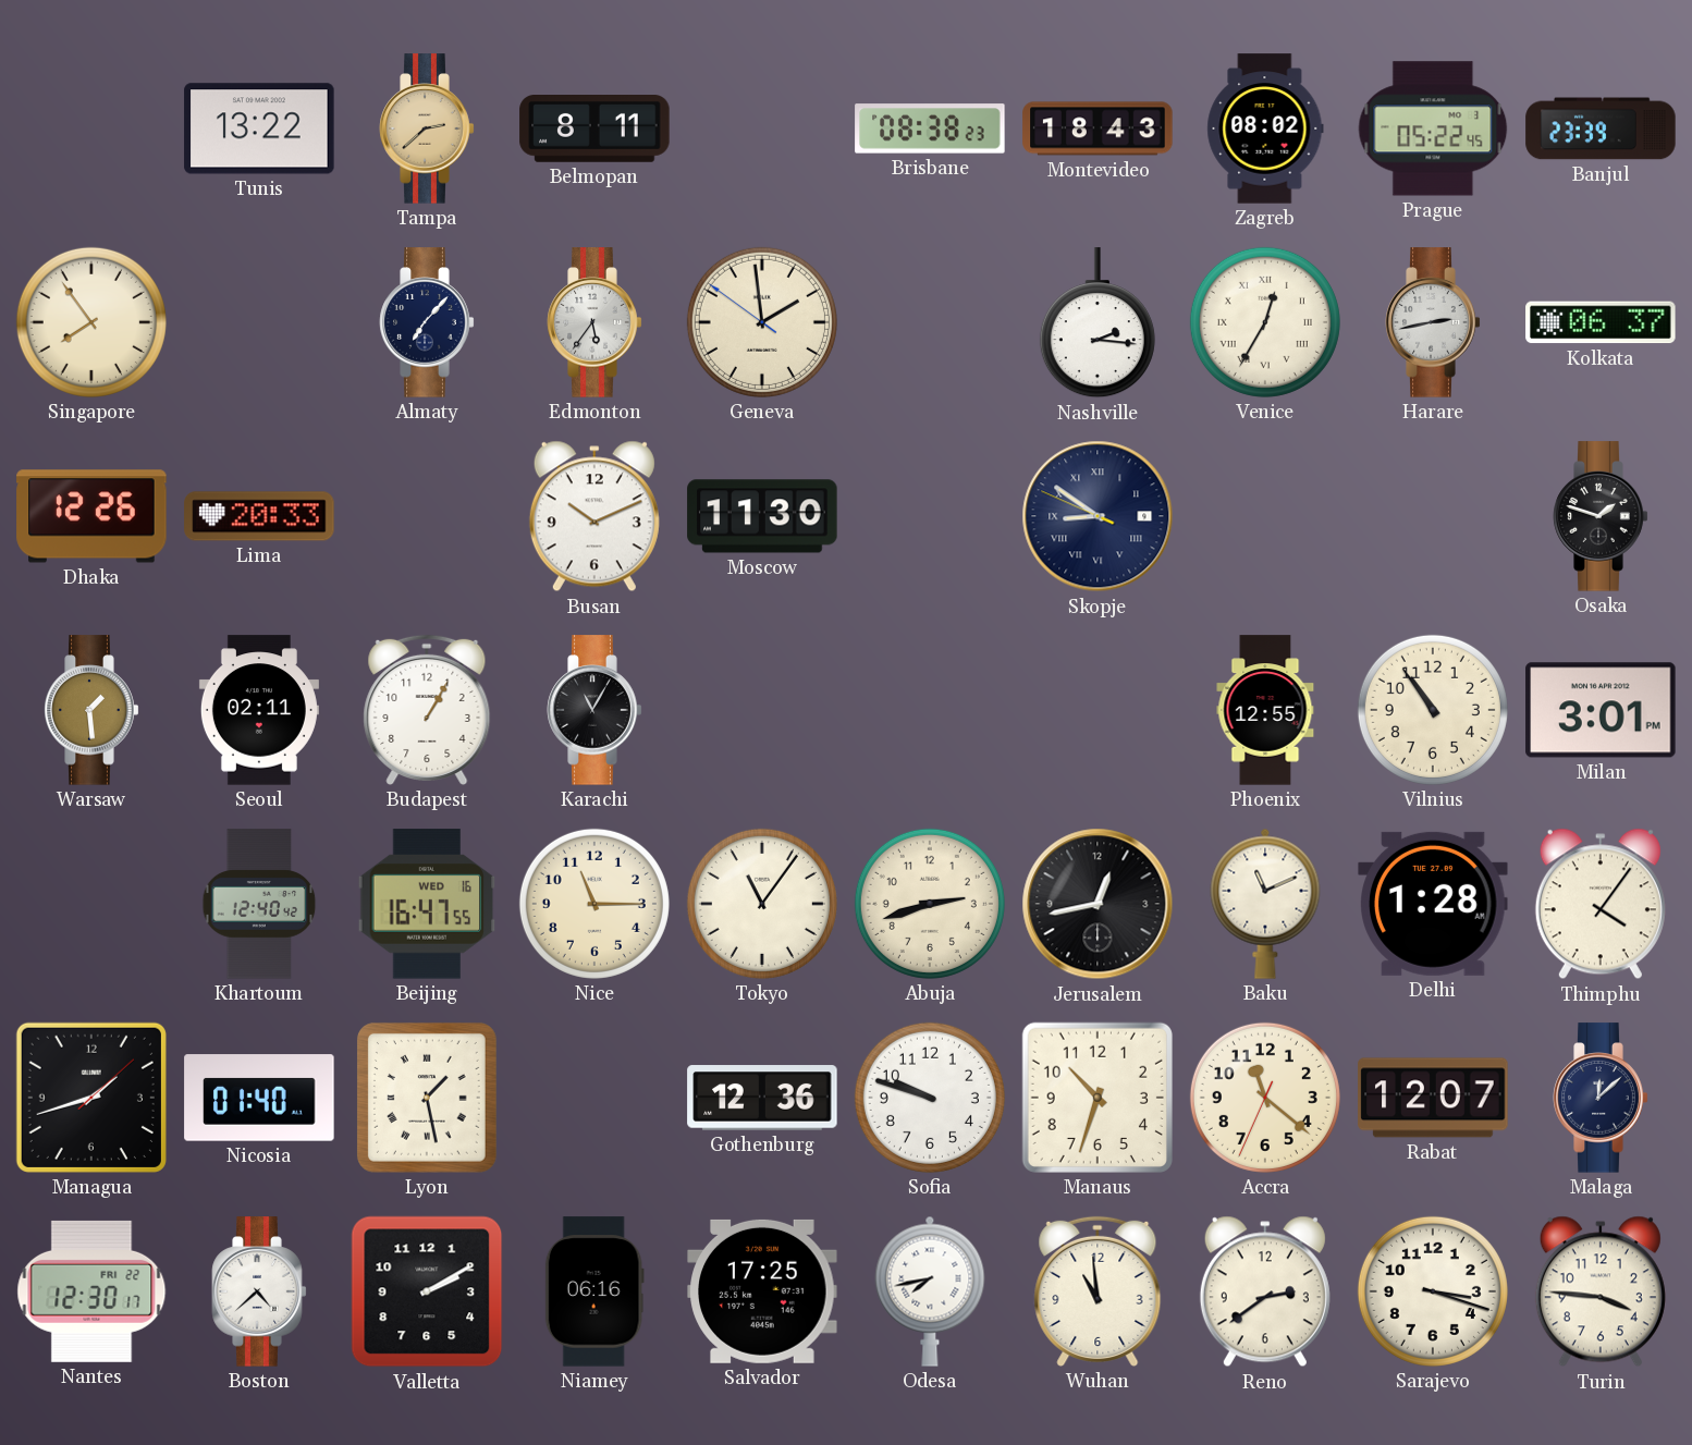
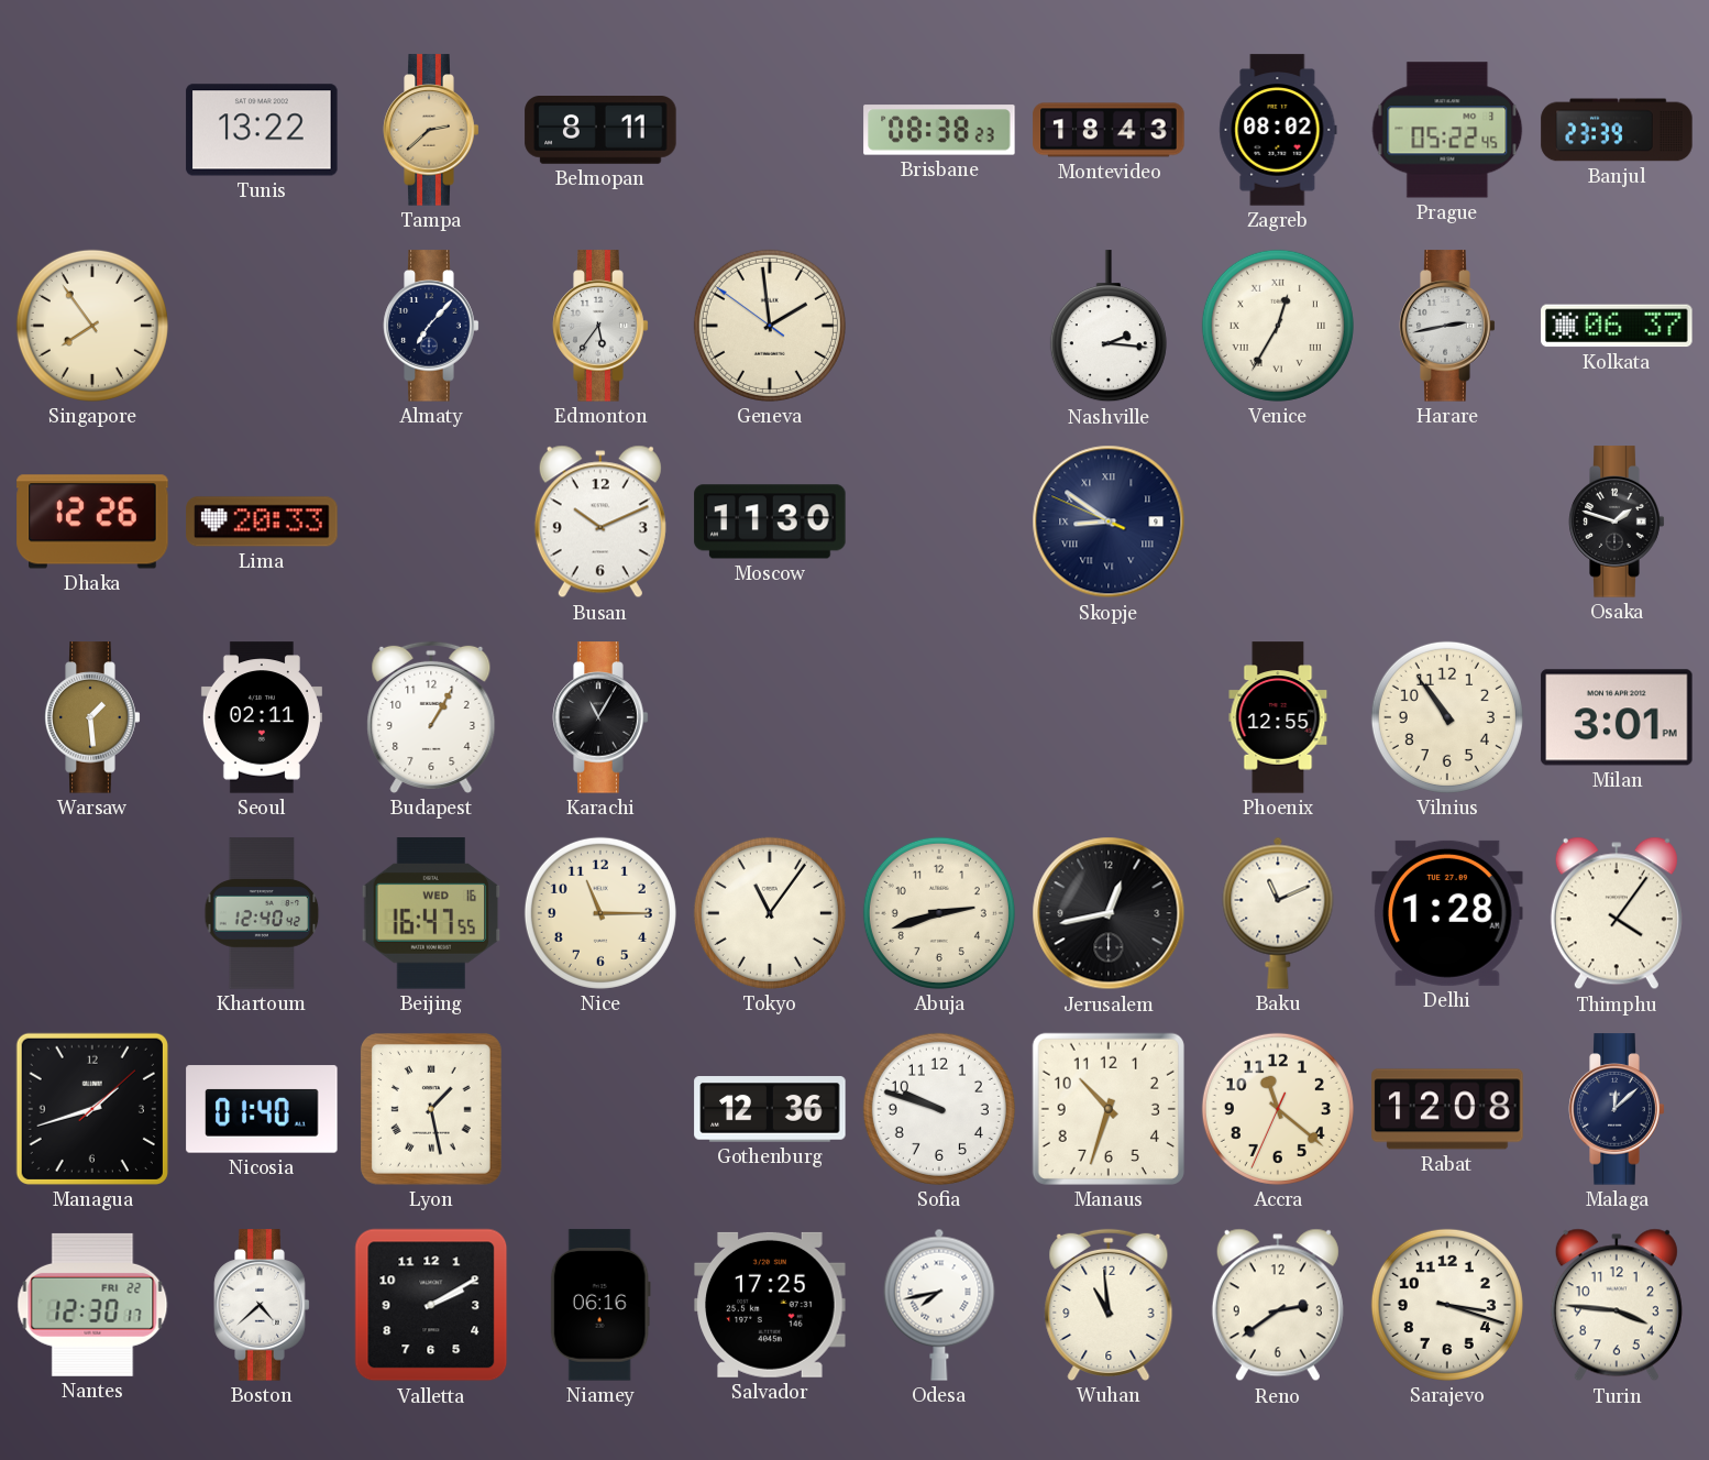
Rabat: 12:07 -> 12:08 (1447, 1109)
